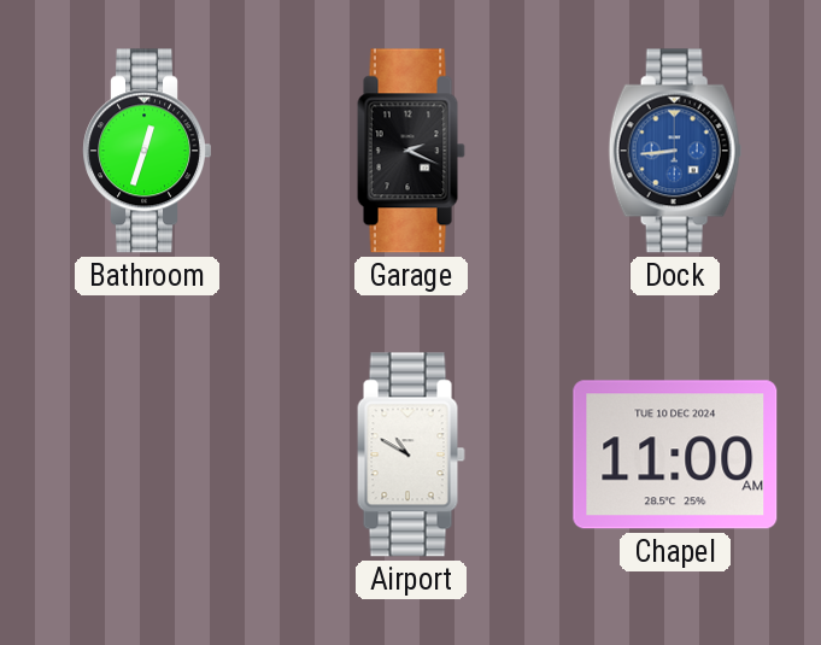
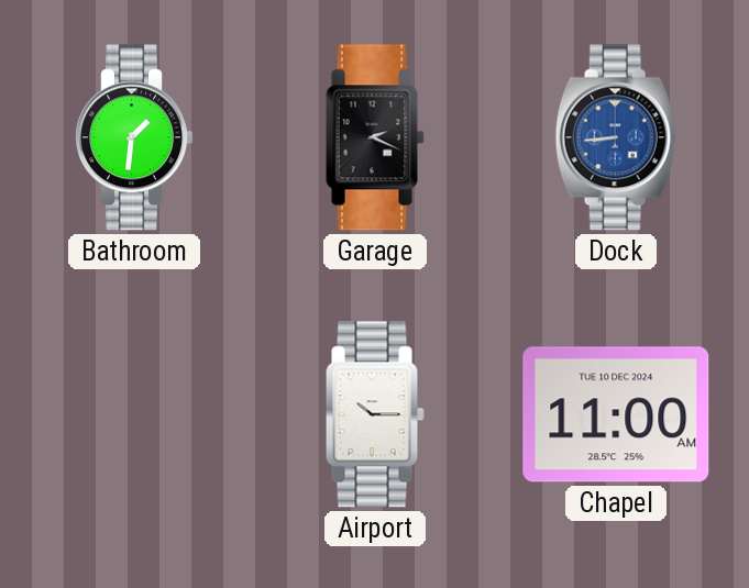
Bathroom: 12:33 -> 1:31 (133, 137)
Airport: 10:50 -> 10:15 (375, 414)
